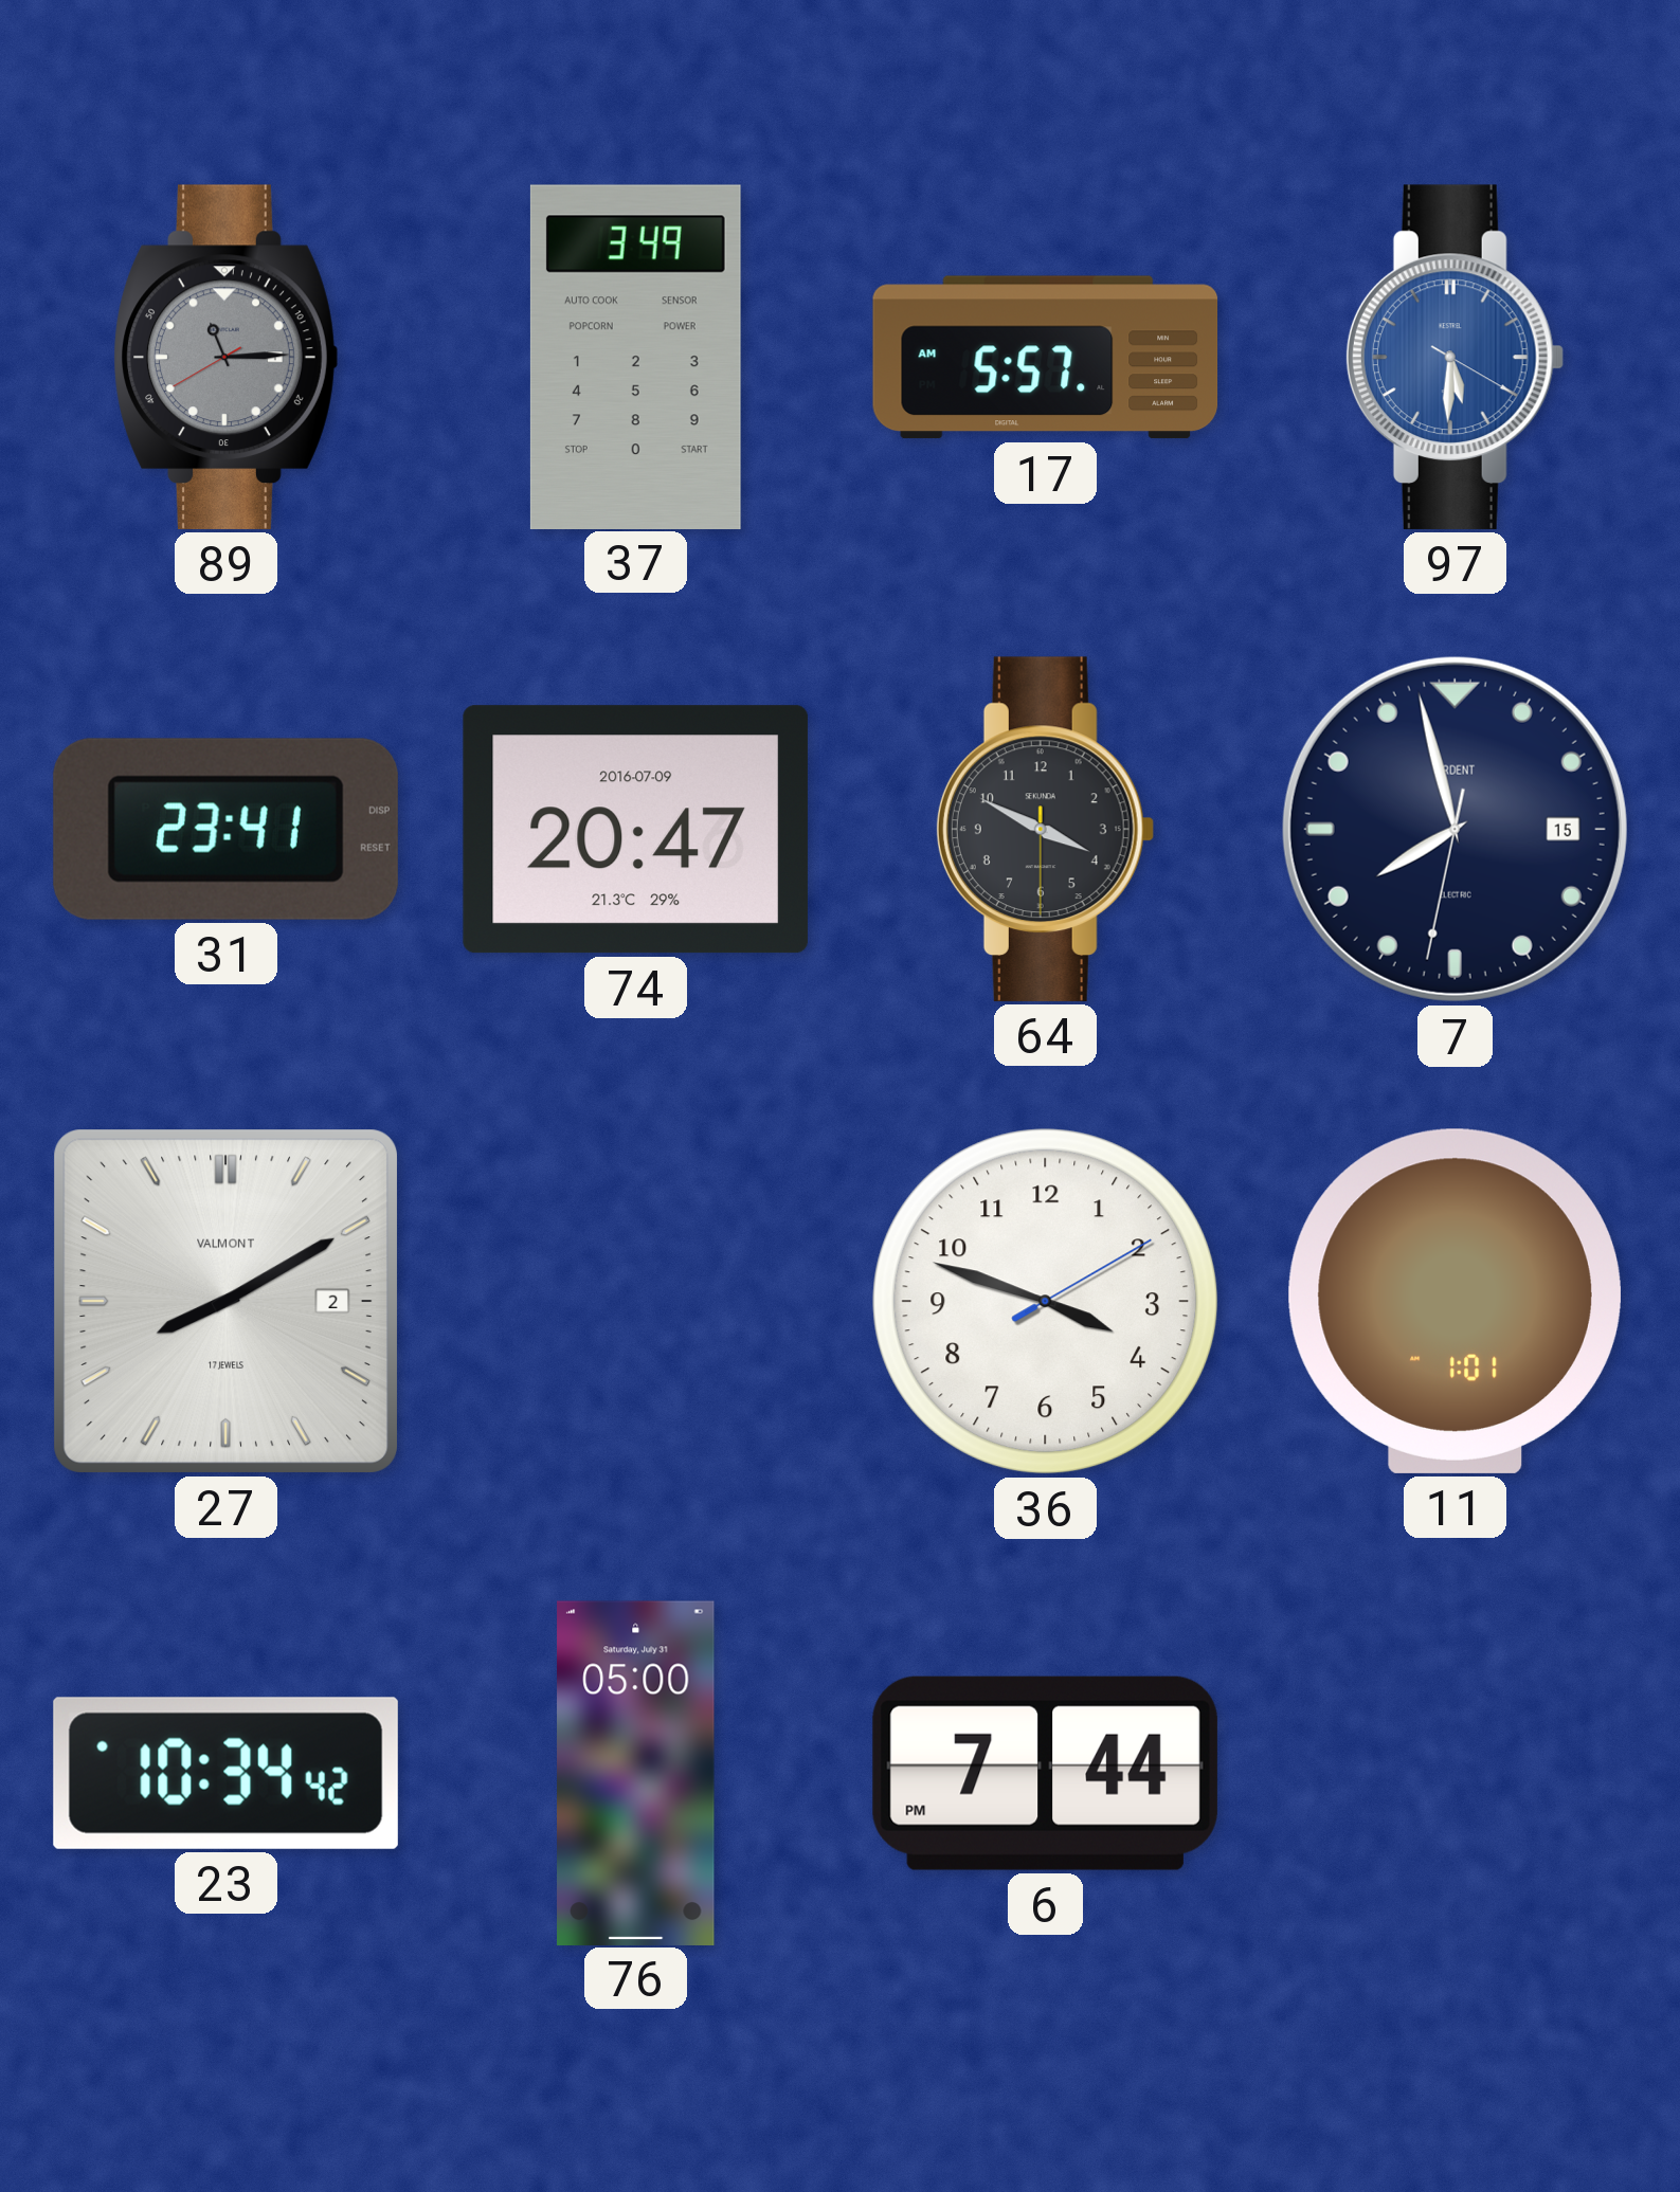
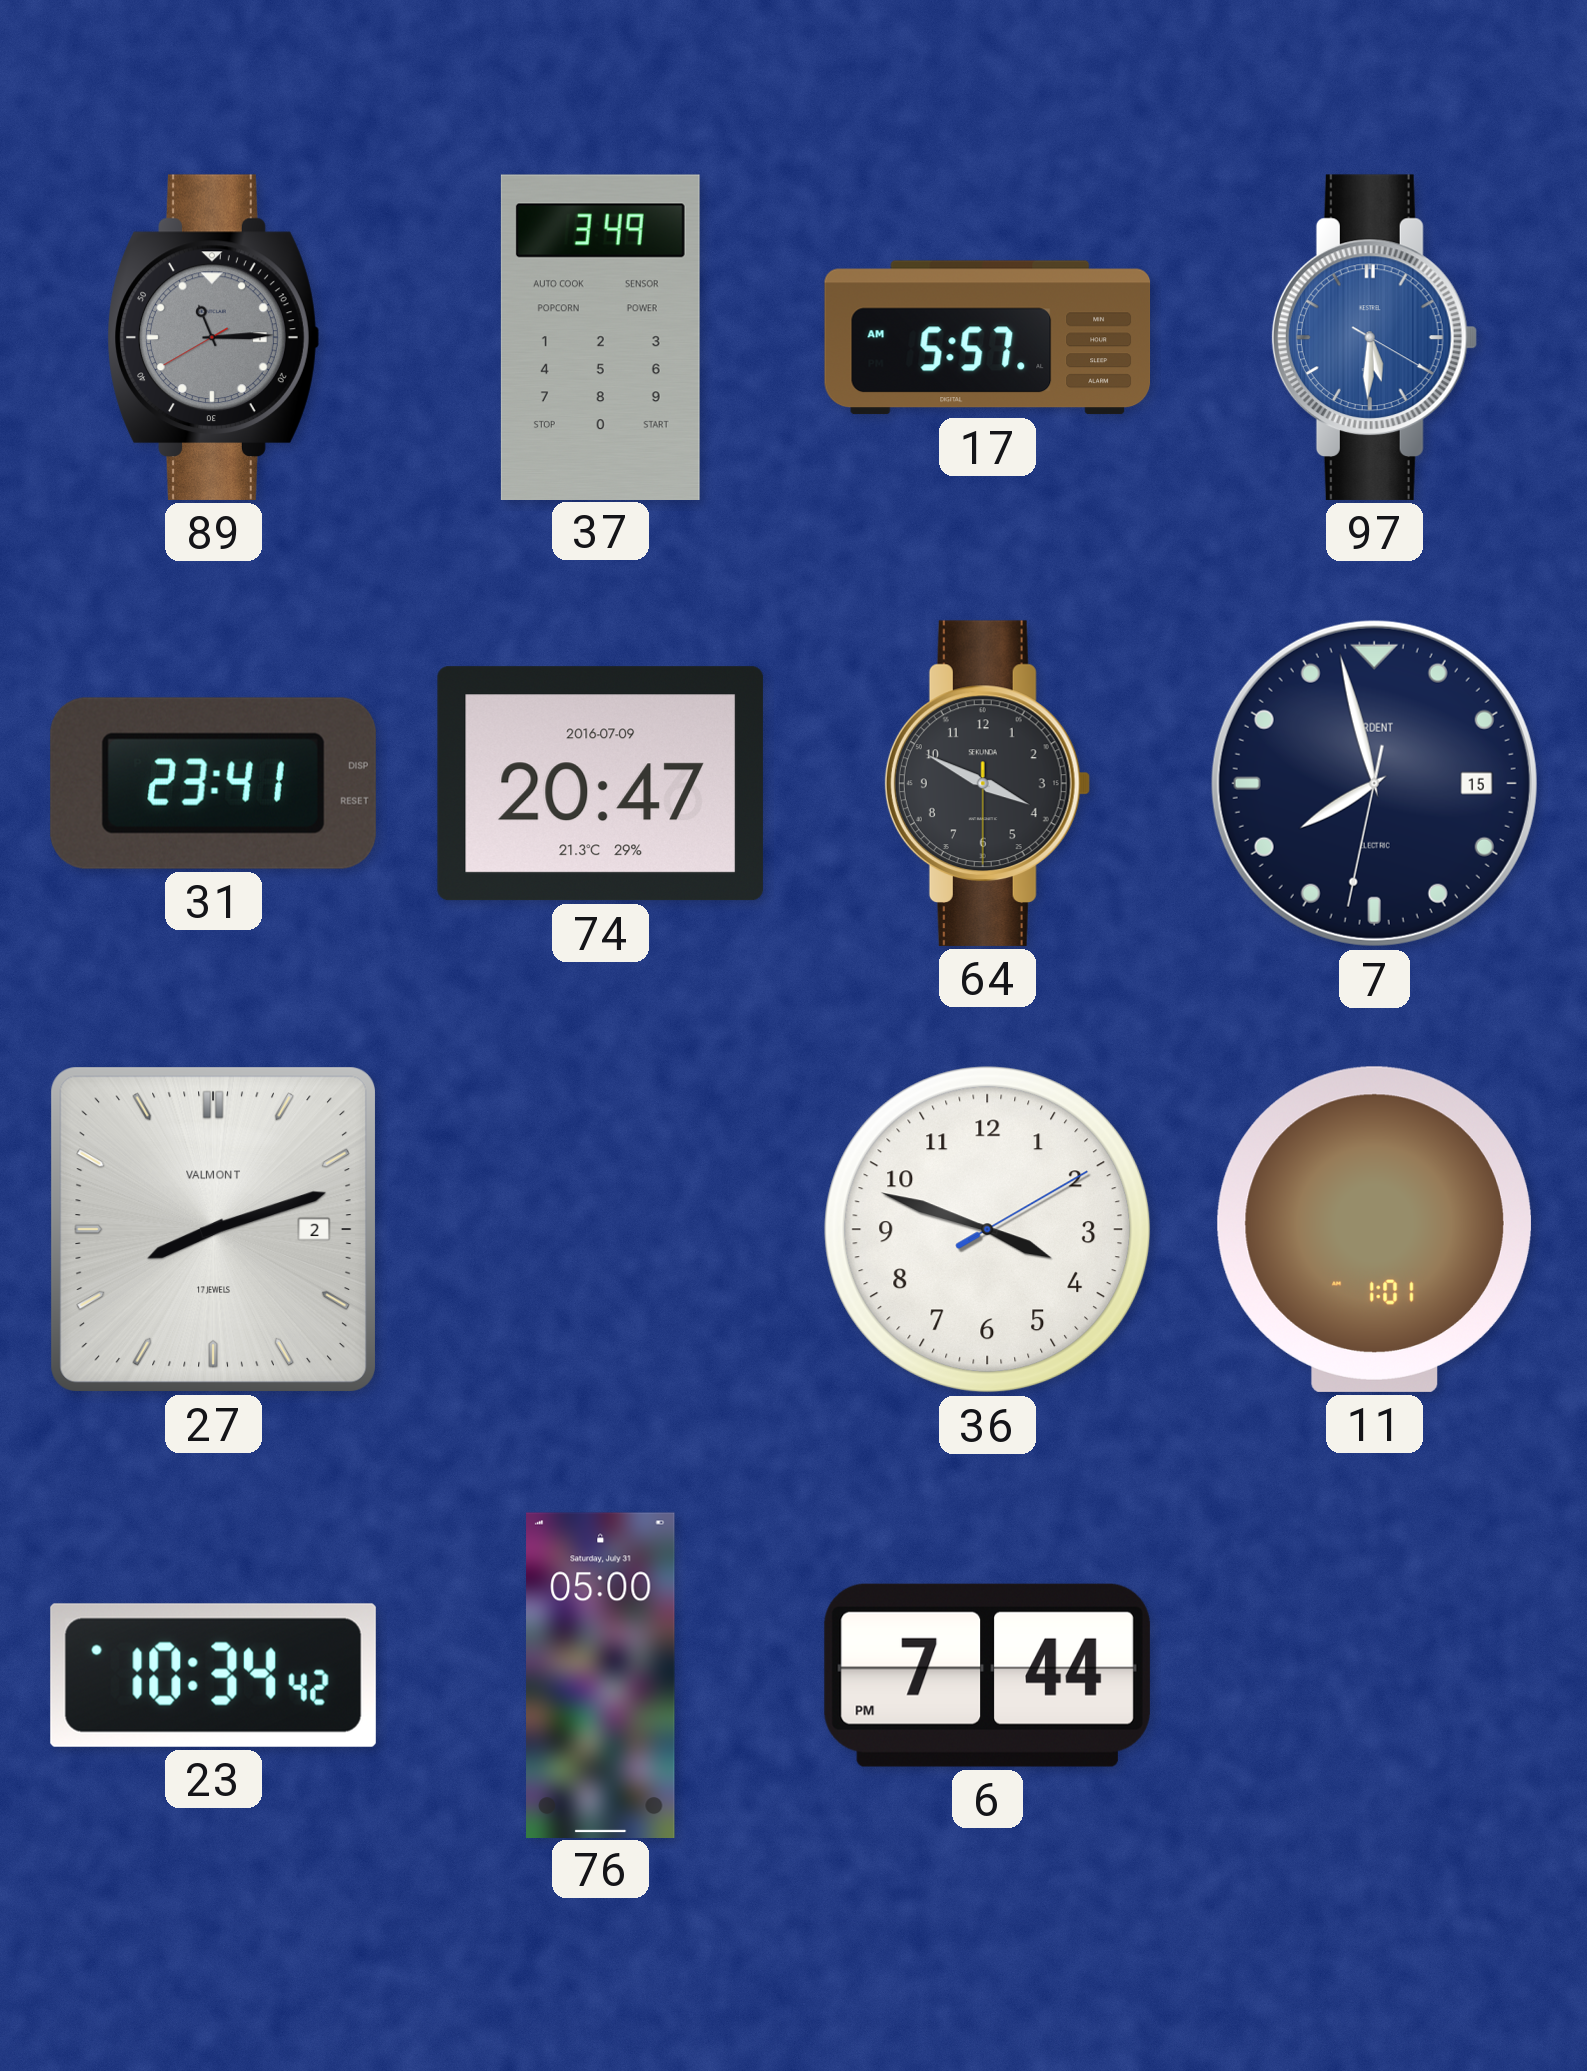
27: 8:10 -> 8:12 (213, 1229)
